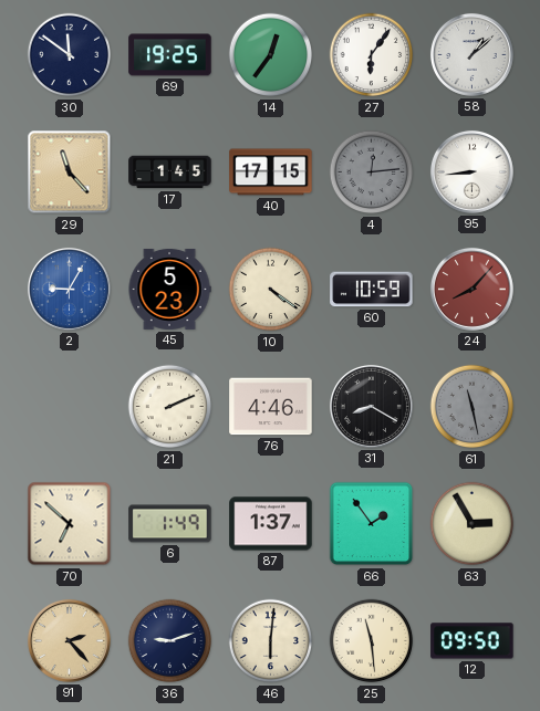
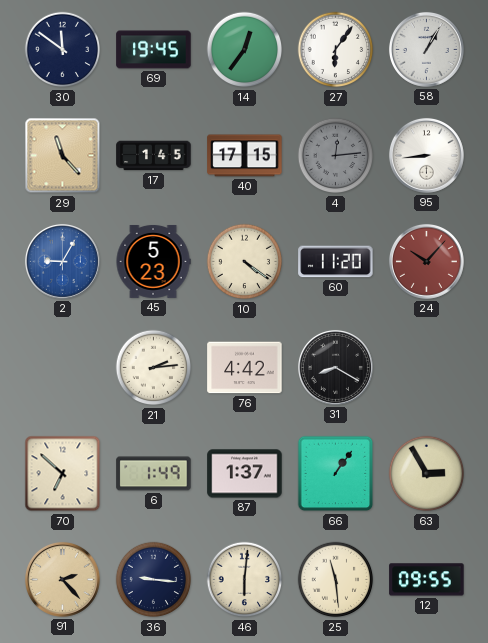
69: 19:25 -> 19:45 (154, 50)
58: 1:08 -> 1:05 (426, 49)
60: 10:59 -> 11:20 (336, 262)
24: 8:07 -> 10:07 (426, 261)
21: 2:11 -> 2:14 (154, 368)
76: 4:46 -> 4:42 (245, 368)
61: 11:28 -> none (472, 407)
66: 1:54 -> 1:06 (336, 474)
36: 9:12 -> 9:16 (154, 580)
12: 09:50 -> 09:55 (427, 580)
